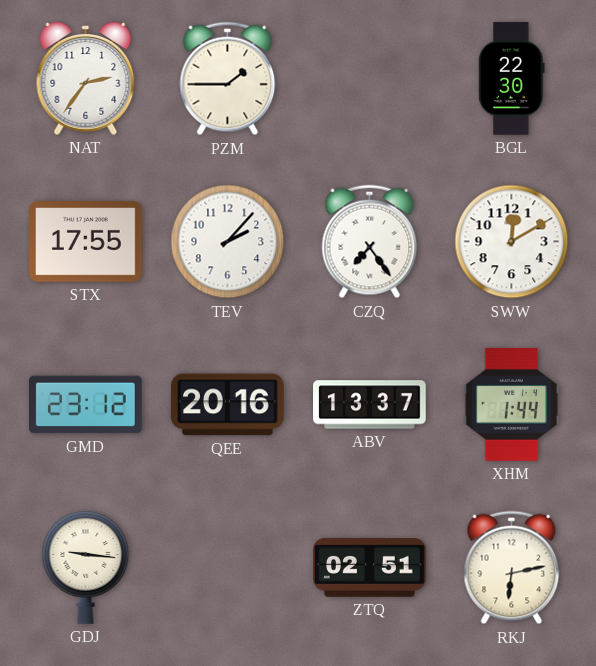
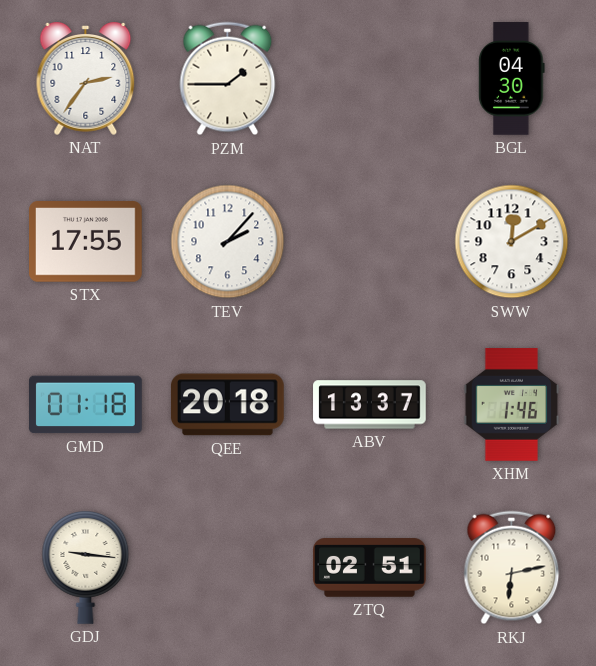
BGL: 22:30 -> 04:30 (512, 79)
CZQ: 7:24 -> none (370, 242)
GMD: 23:12 -> 01:18 (86, 405)
QEE: 20:16 -> 20:18 (228, 405)
XHM: 1:44 -> 1:46 (512, 405)
